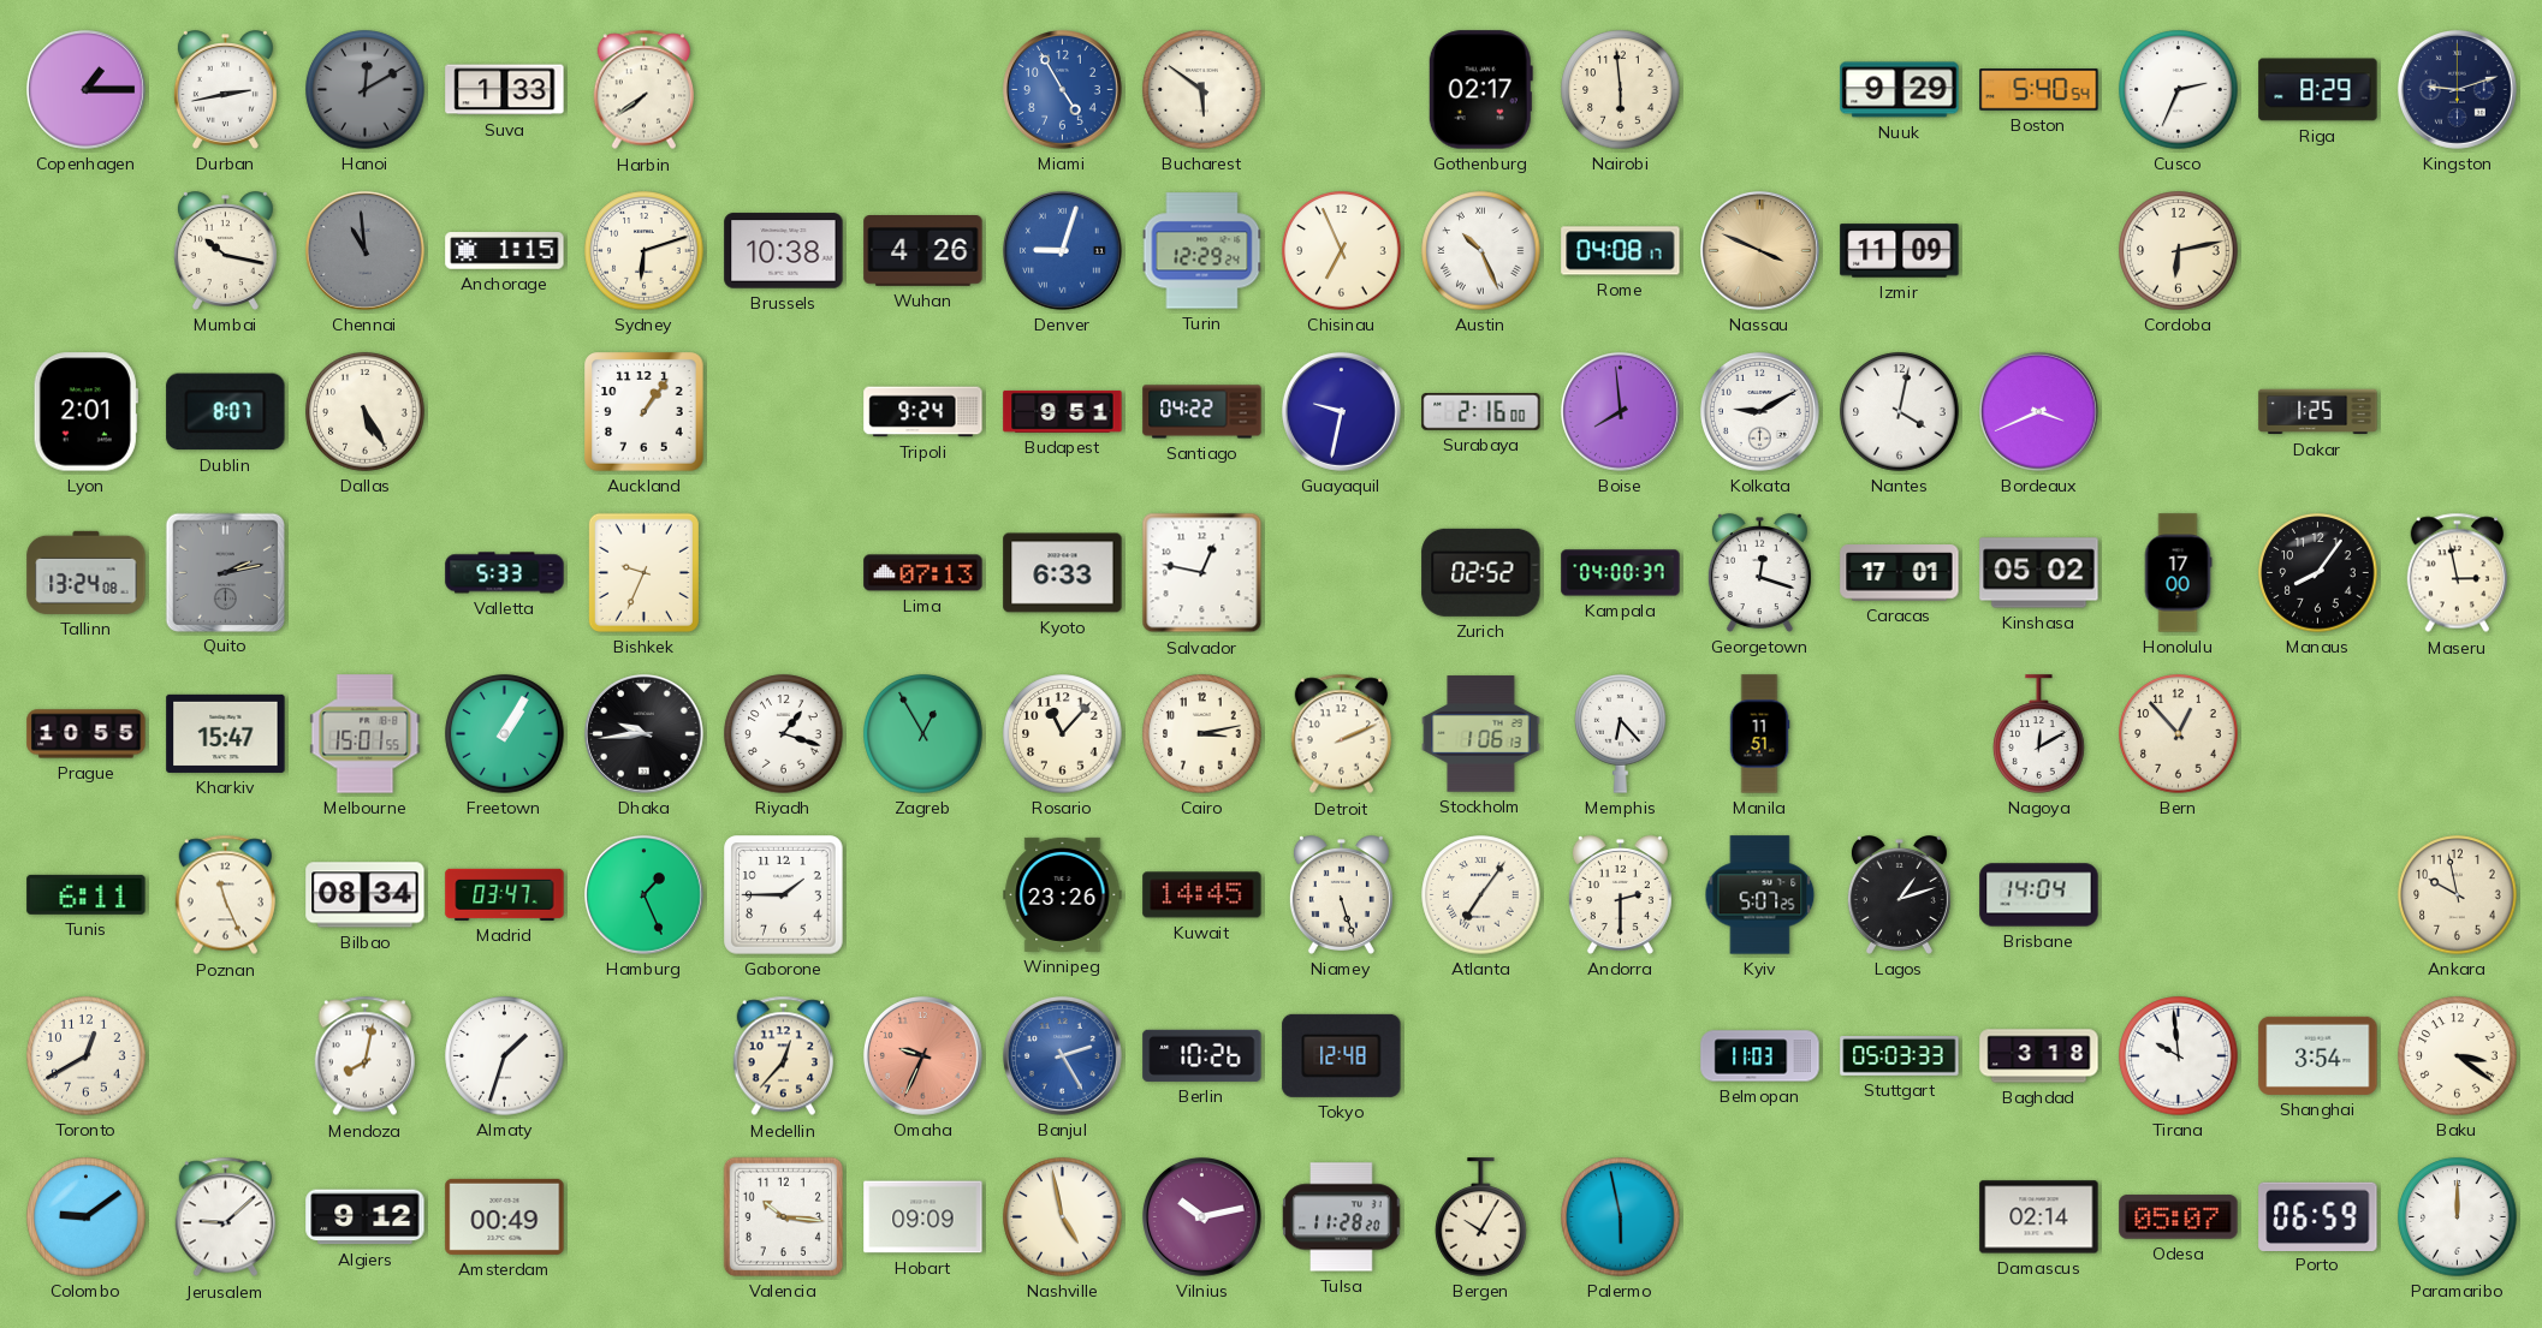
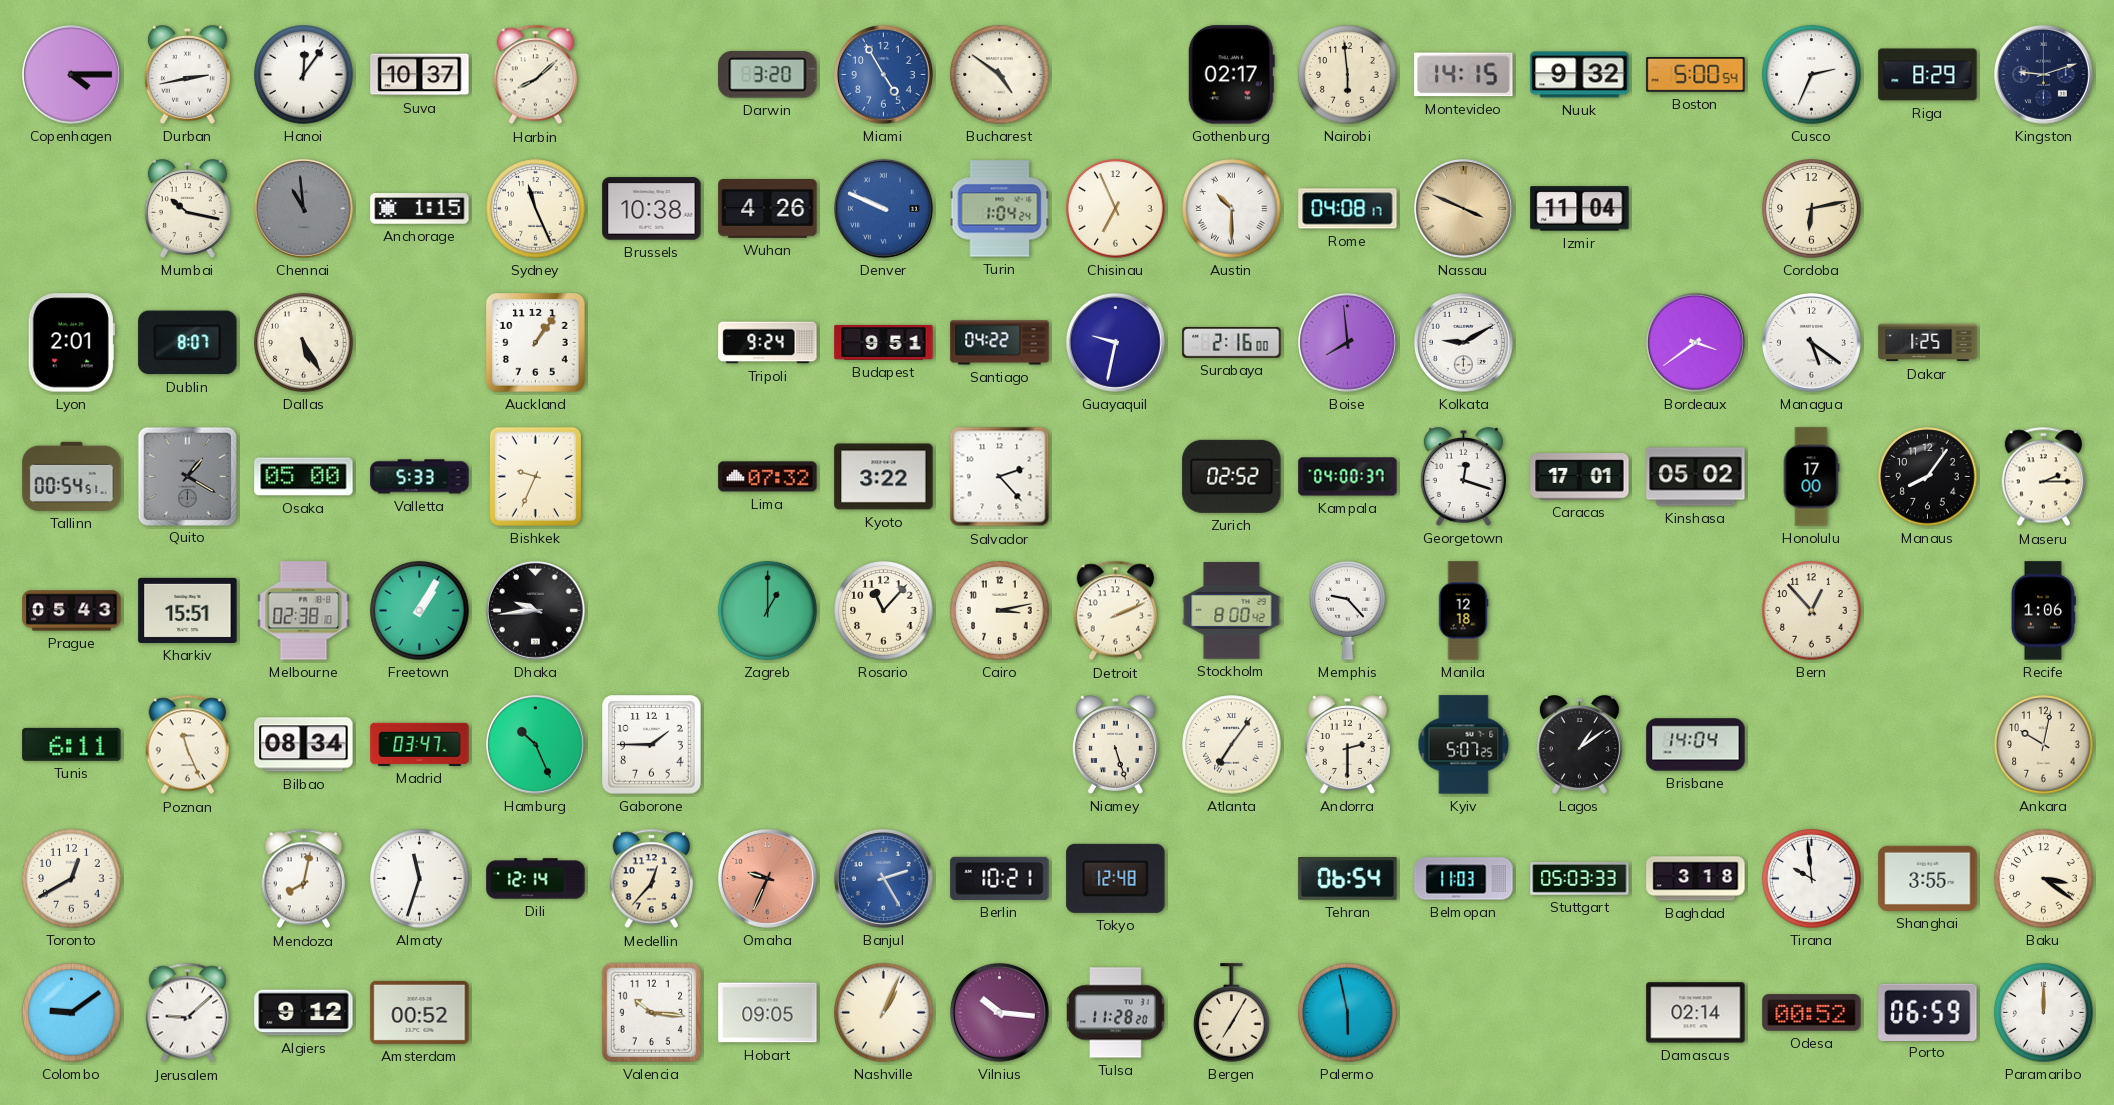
Copenhagen: 1:15 -> 4:15 (72, 75)
Hanoi: 12:10 -> 12:06 (304, 75)
Hanoi dial: grey -> white (304, 75)
Suva: 1:33 -> 10:37 (420, 75)
Harbin: 7:39 -> 8:08 (536, 75)
Darwin: none -> 3:20 (768, 75)
Bucharest: 5:51 -> 4:51 (1000, 75)
Montevideo: none -> 14:15 (1464, 75)
Nuuk: 9:29 -> 9:32 (1580, 75)
Boston: 5:40 -> 5:00 (1696, 75)
Sydney: 6:12 -> 11:26 (536, 209)
Denver: 9:03 -> 9:49 (884, 209)
Turin: 12:29 -> 1:04 (1000, 209)
Austin: 10:26 -> 10:30 (1232, 209)
Izmir: 11:09 -> 11:04 (1580, 209)
Nantes: 4:02 -> none (1900, 412)
Bordeaux: 3:41 -> 3:39 (1696, 343)
Managua: none -> 5:21 (1812, 343)
Tallinn: 13:24 -> 00:54 (72, 476)
Quito: 2:13 -> 1:20 (187, 476)
Osaka: none -> 05:00 (304, 477)
Lima: 07:13 -> 07:32 (768, 477)
Kyoto: 6:33 -> 3:22 (884, 477)
Salvador: 12:47 -> 2:23 (1000, 477)
Maseru: 2:58 -> 2:15 (2044, 477)
Prague: 10:55 -> 05:43 (72, 611)
Kharkiv: 15:47 -> 15:51 (188, 610)
Melbourne: 15:01 -> 02:38 (304, 611)
Riyadh: 1:18 -> none (784, 734)
Zagreb: 12:55 -> 1:00 (768, 611)
Stockholm: 1:06 -> 8:00 (1232, 611)
Memphis: 6:23 -> 9:23 (1348, 611)
Manila: 11:51 -> 12:18 (1463, 611)
Nagoya: 12:10 -> none (2039, 734)
Recife: none -> 1:06 (2043, 611)
Hamburg: 1:26 -> 10:26 (536, 745)
Winnipeg: 23:26 -> none (1063, 894)
Kuwait: 14:45 -> none (1202, 895)
Lagos: 1:12 -> 1:09 (1579, 745)
Ankara: 9:58 -> 10:02 (2044, 745)
Almaty: 1:33 -> 11:33 (420, 879)
Dili: none -> 12:14 (536, 879)
Berlin: 10:26 -> 10:21 (1000, 878)
Tehran: none -> 06:54 (1348, 879)
Shanghai: 3:54 -> 3:55 (1928, 878)
Amsterdam: 00:49 -> 00:52 (420, 1012)
Hobart: 09:09 -> 09:05 (768, 1013)
Nashville: 4:58 -> 1:04 (884, 1013)
Vilnius: 10:13 -> 10:16 (1000, 1013)
Bergen: 10:05 -> 7:05 (1232, 1013)
Odesa: 05:07 -> 00:52 (1812, 1013)
